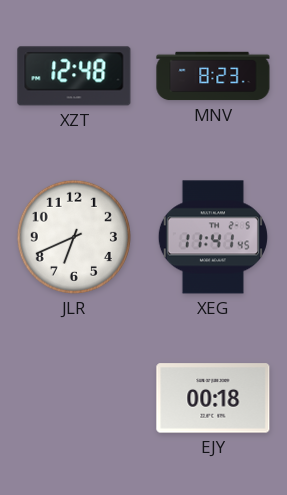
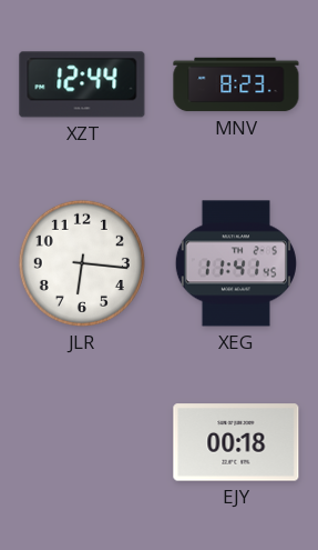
XZT: 12:48 -> 12:44 (82, 84)
JLR: 6:41 -> 6:16 (82, 263)
